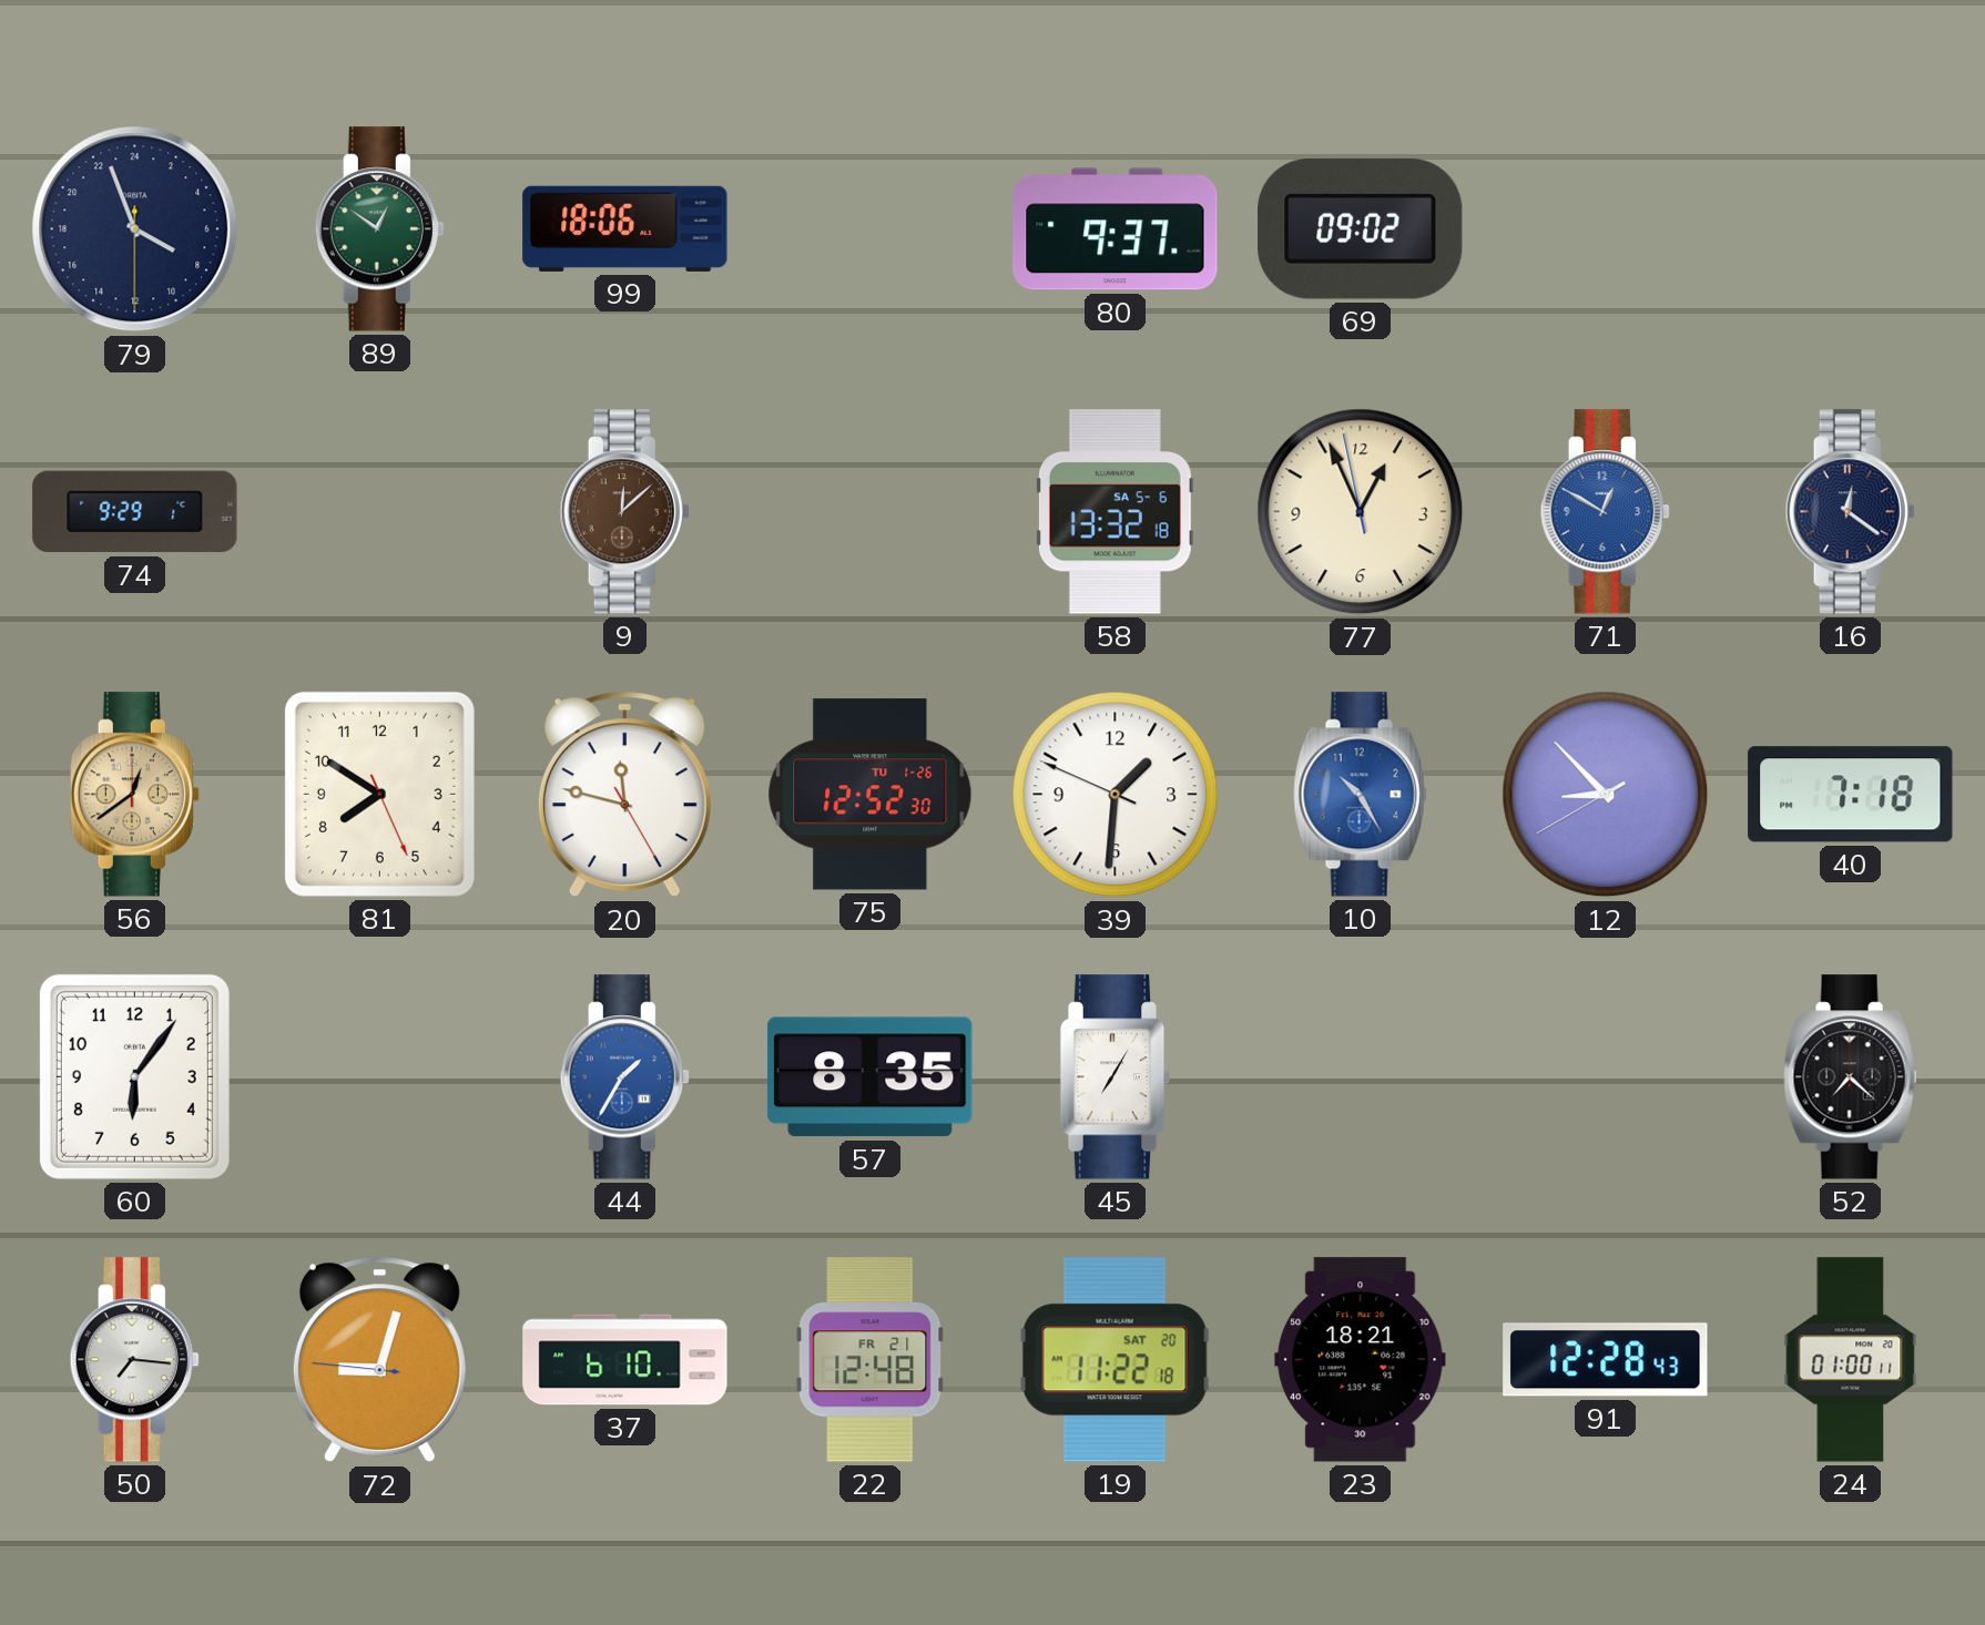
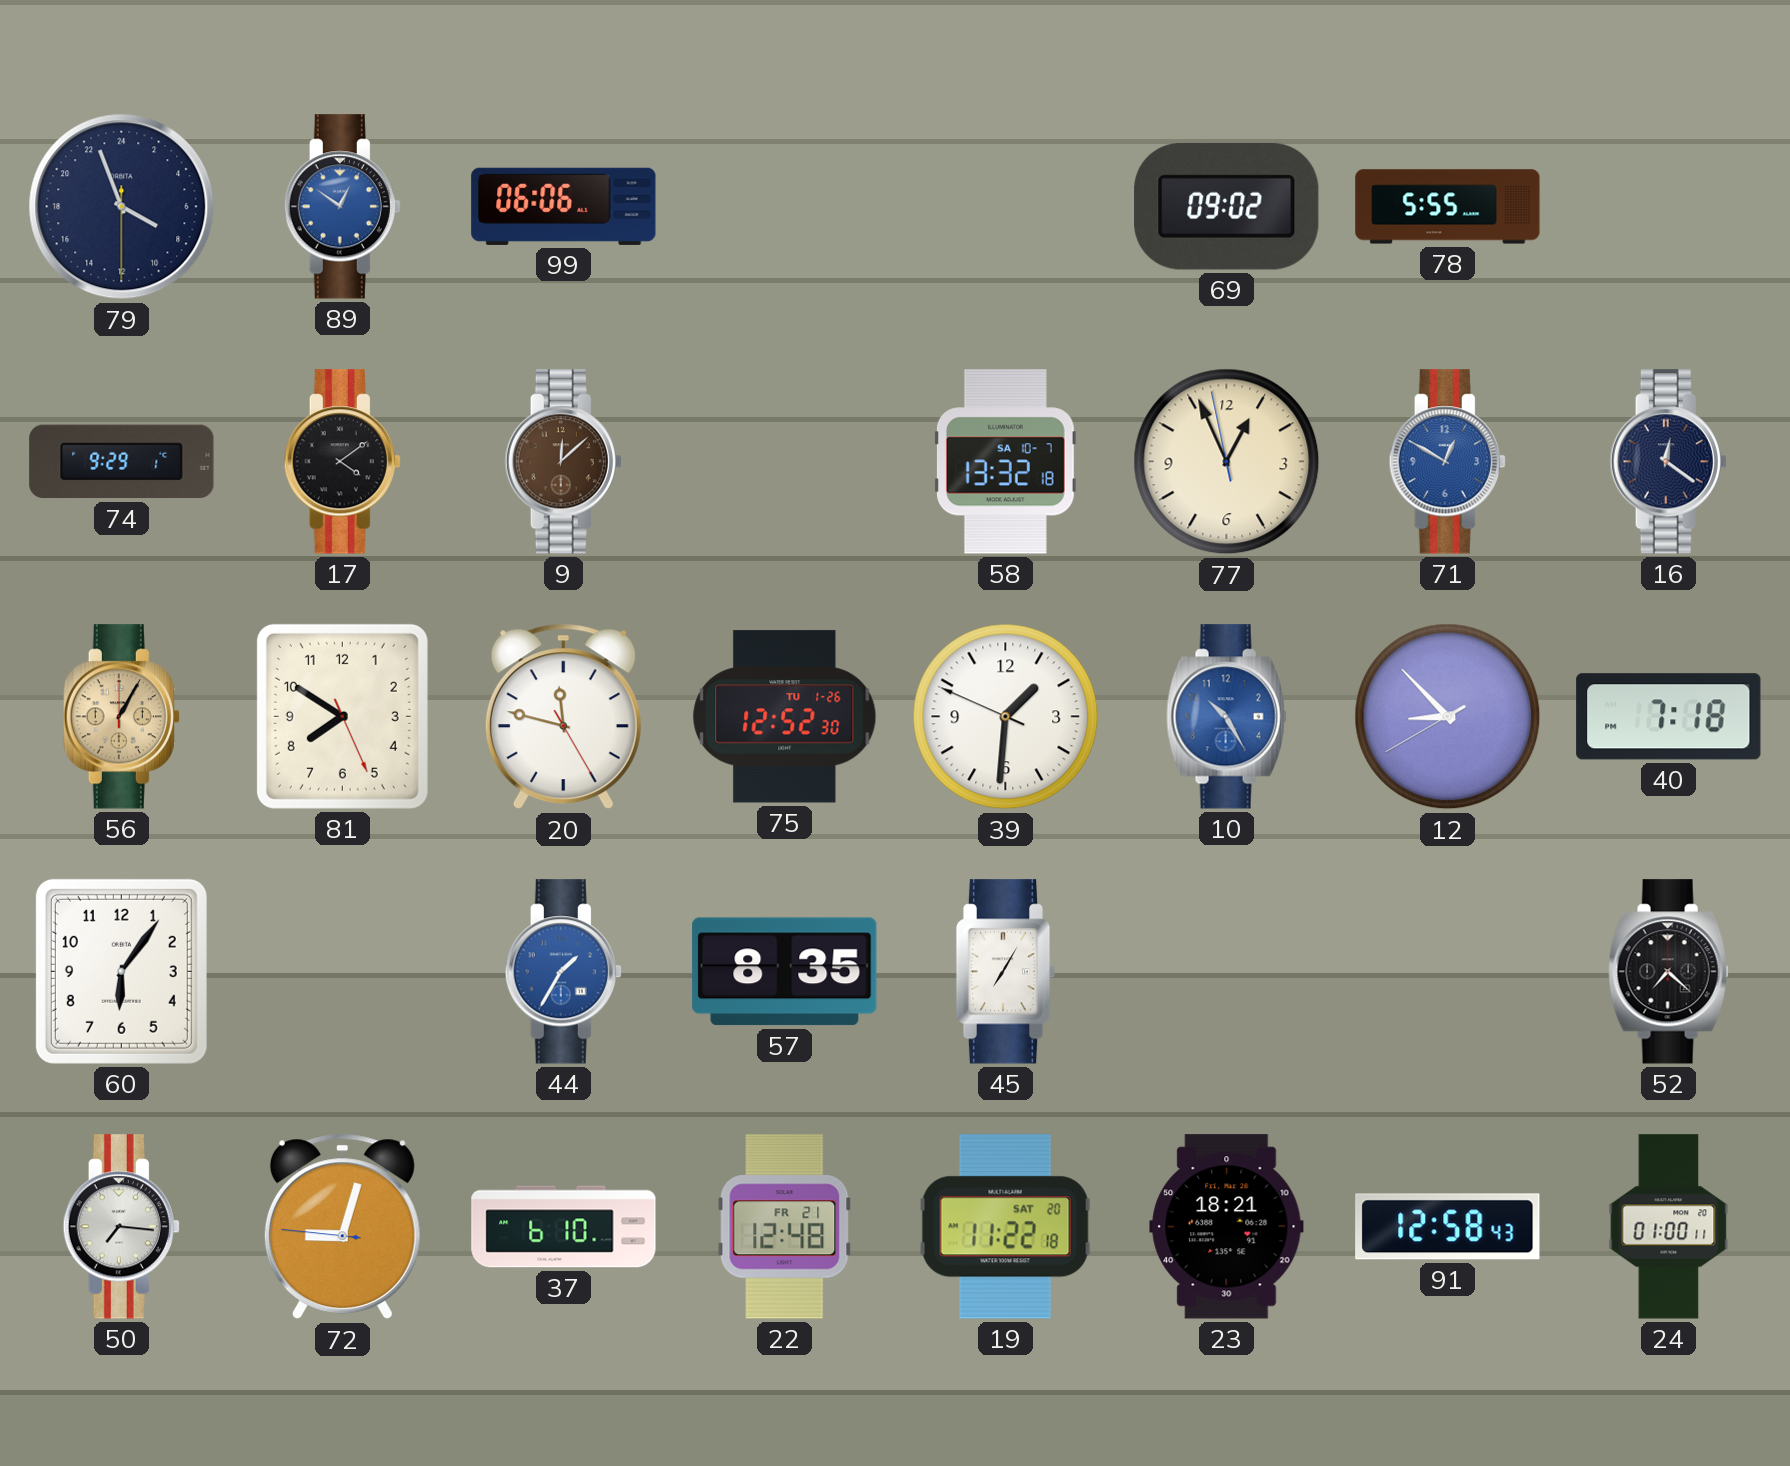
89 dial: green -> blue (342, 207)
99: 18:06 -> 06:06 (564, 206)
80: 9:37 -> none (1116, 229)
78: none -> 5:55 (1448, 207)
17: none -> 4:09 (342, 462)
58 date: SA 5-6 -> SA 10-7 (1005, 462)
56: 12:39 -> 1:05 (121, 717)
91: 12:28 -> 12:58 (1448, 1227)
